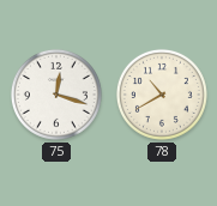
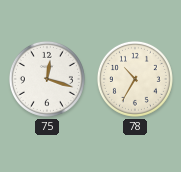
78: 10:40 -> 10:35 (135, 79)
